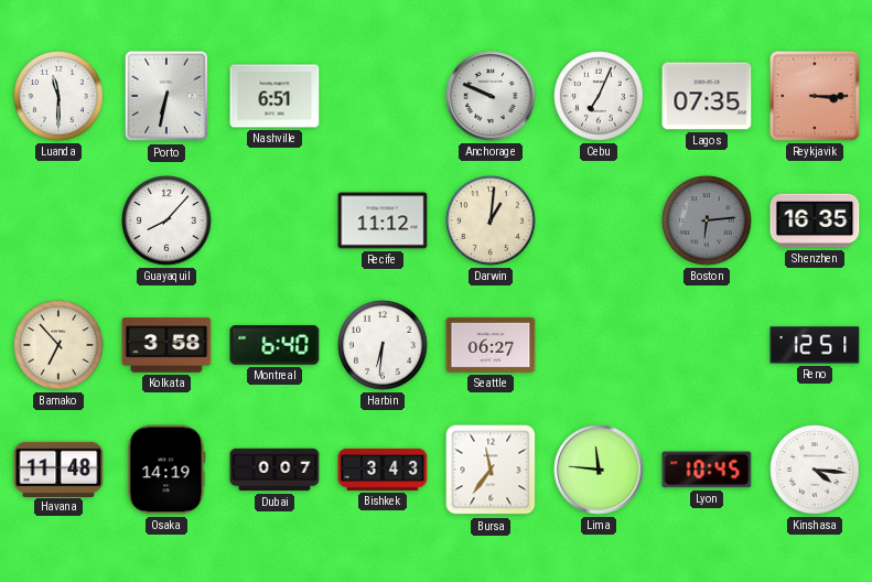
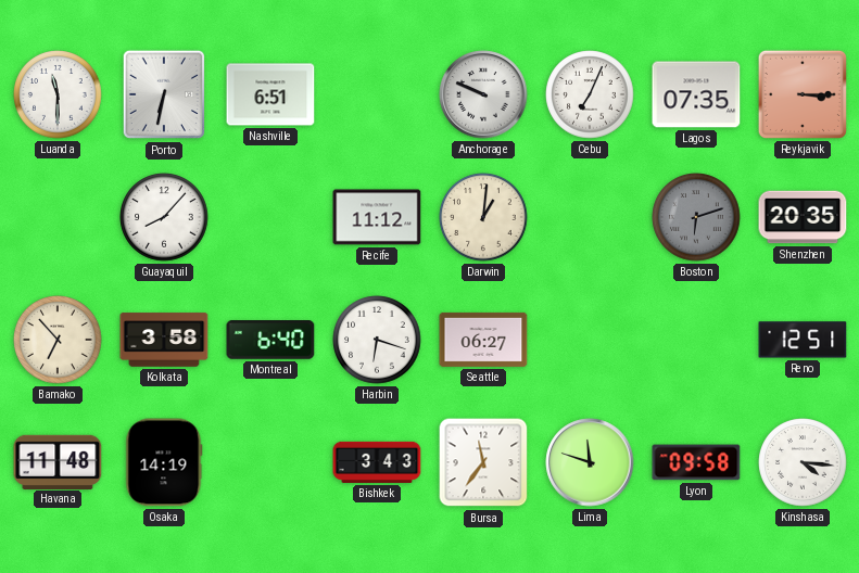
Boston: 6:14 -> 6:12 (696, 217)
Shenzhen: 16:35 -> 20:35 (803, 217)
Harbin: 6:31 -> 6:18 (377, 340)
Dubai: 0:07 -> none (274, 470)
Lima: 11:46 -> 11:48 (590, 462)
Lyon: 10:45 -> 09:58 (696, 462)
